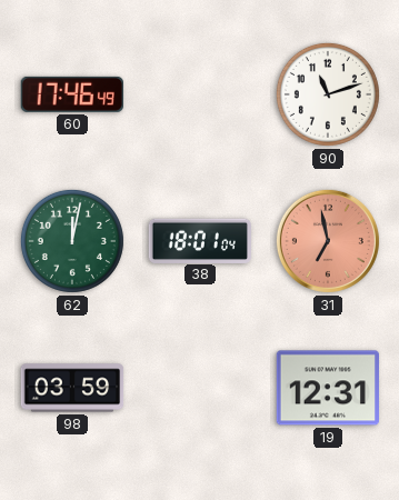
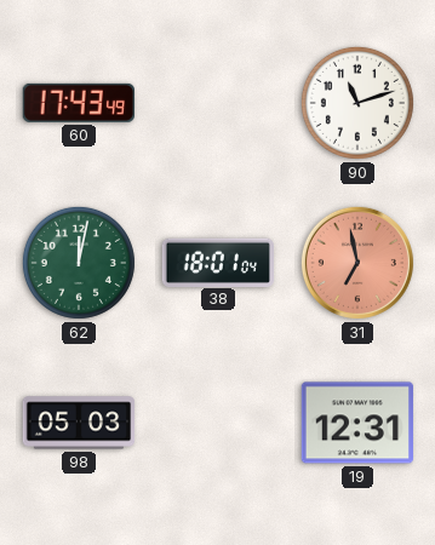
60: 17:46 -> 17:43 (79, 103)
98: 03:59 -> 05:03 (79, 423)
